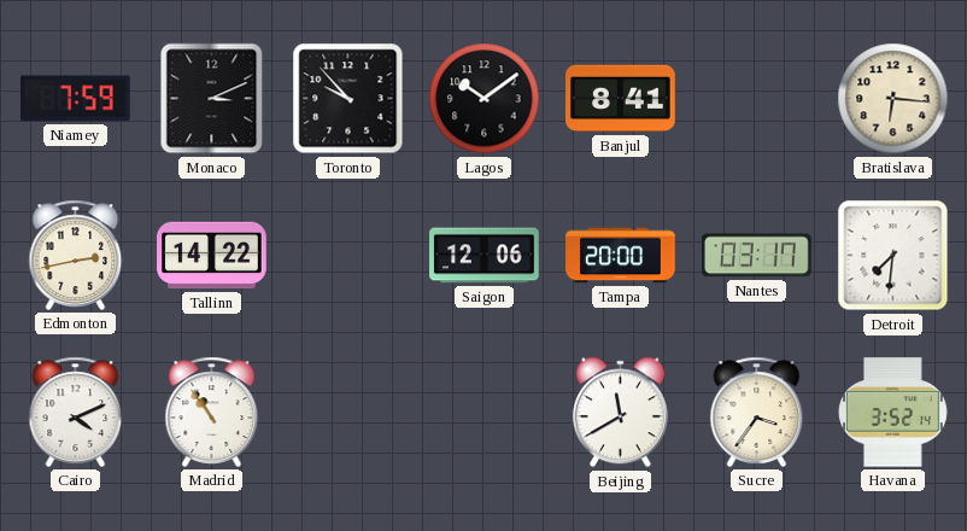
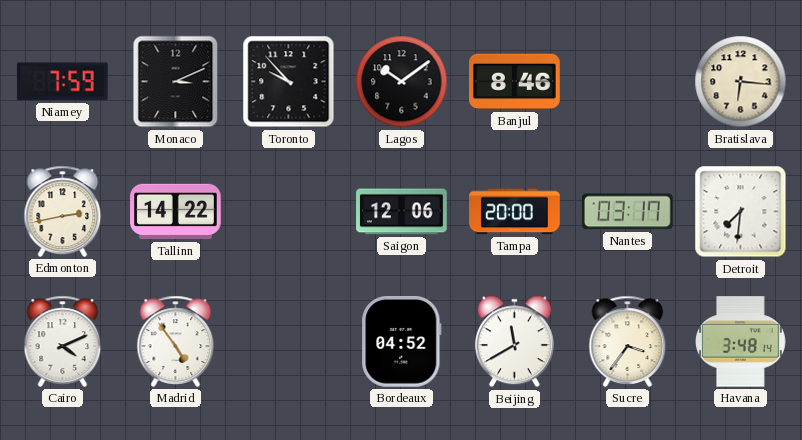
Banjul: 8:41 -> 8:46 (515, 82)
Madrid: 10:54 -> 4:54 (176, 341)
Bordeaux: none -> 04:52 (402, 342)
Havana: 3:52 -> 3:48 (741, 342)
